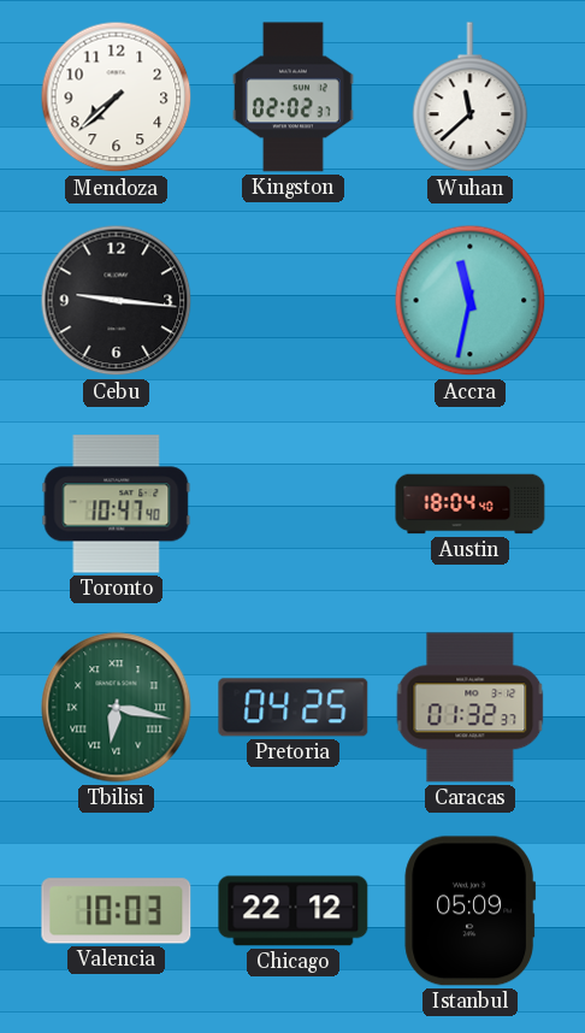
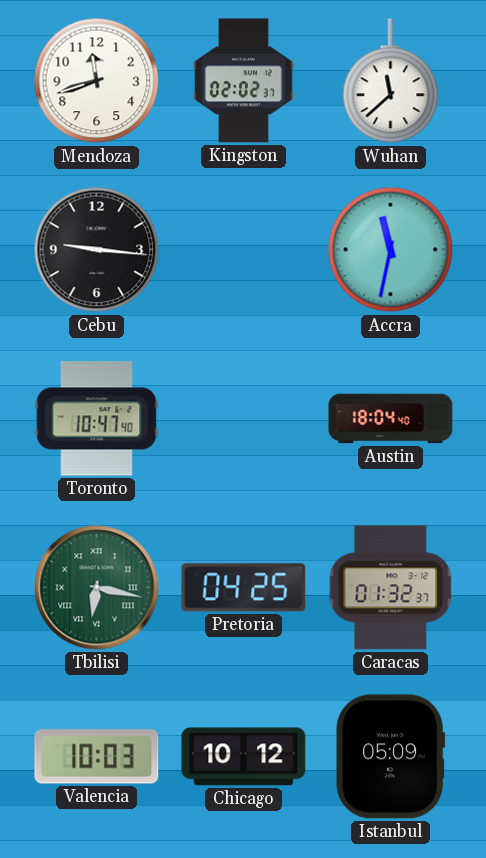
Mendoza: 7:38 -> 11:42 (97, 81)
Chicago: 22:12 -> 10:12 (244, 757)
